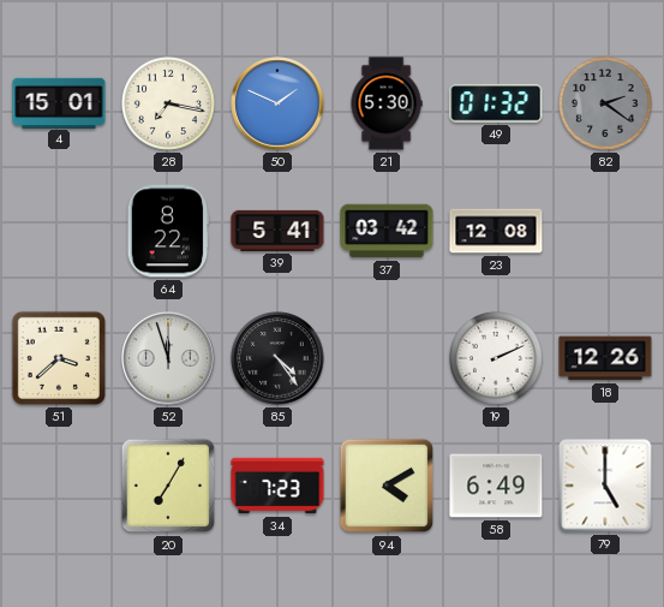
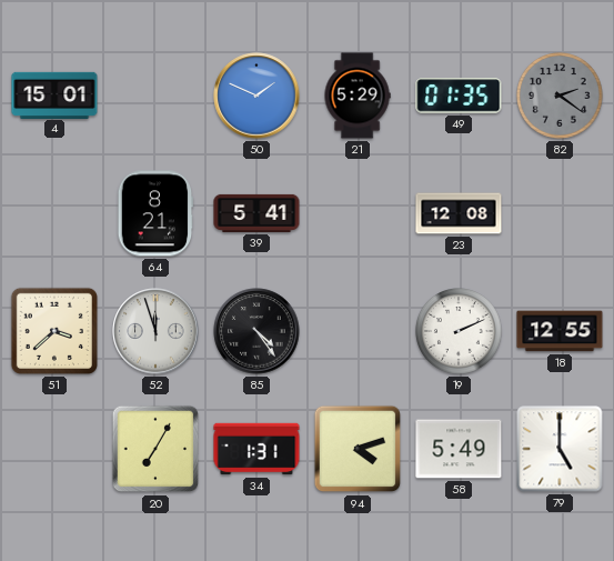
28: 7:17 -> none (169, 105)
21: 5:30 -> 5:29 (358, 96)
49: 01:32 -> 01:35 (459, 96)
64: 8:22 -> 8:21 (155, 213)
37: 03:42 -> none (387, 231)
18: 12:26 -> 12:55 (560, 331)
34: 7:23 -> 1:31 (256, 449)
94: 4:10 -> 4:12 (358, 449)
58: 6:49 -> 5:49 (459, 449)
